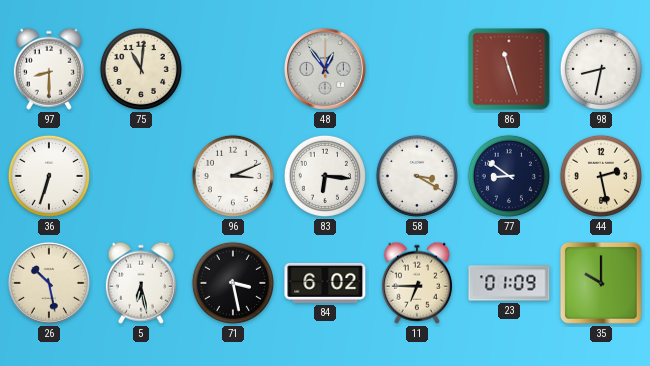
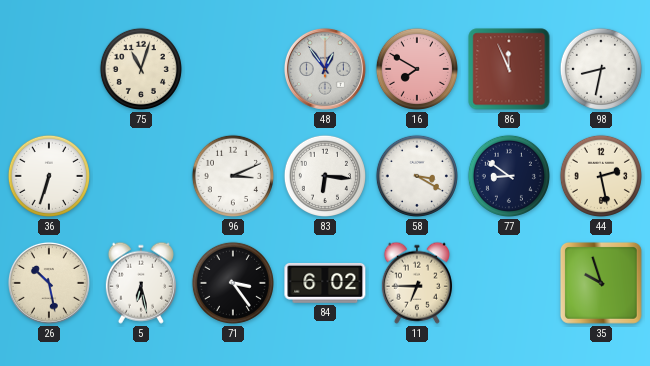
97: 8:30 -> none (49, 69)
75: 11:01 -> 11:03 (141, 69)
16: none -> 7:50 (417, 69)
86: 11:27 -> 11:56 (509, 69)
71: 3:28 -> 3:24 (233, 283)
23: 01:09 -> none (509, 283)
35: 10:00 -> 9:57 (601, 283)
